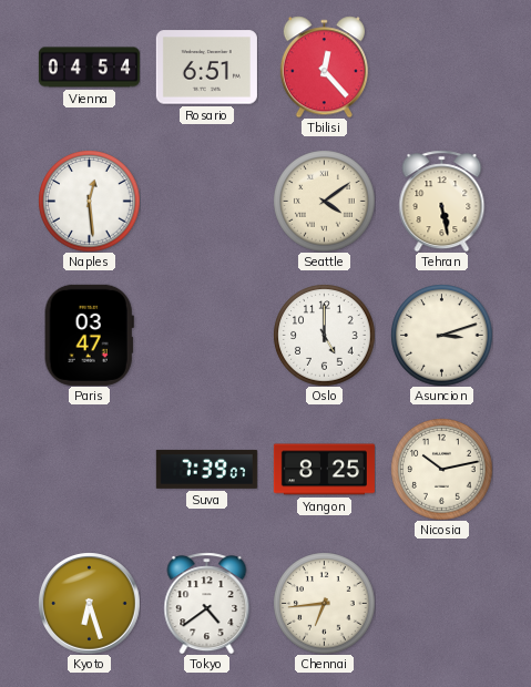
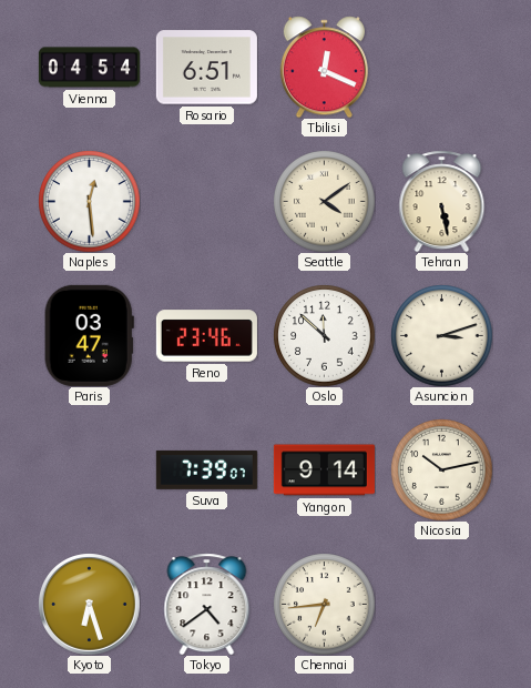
Tbilisi: 12:23 -> 12:19 (324, 67)
Reno: none -> 23:46 (206, 336)
Oslo: 5:00 -> 11:52 (324, 335)
Yangon: 8:25 -> 9:14 (324, 471)
